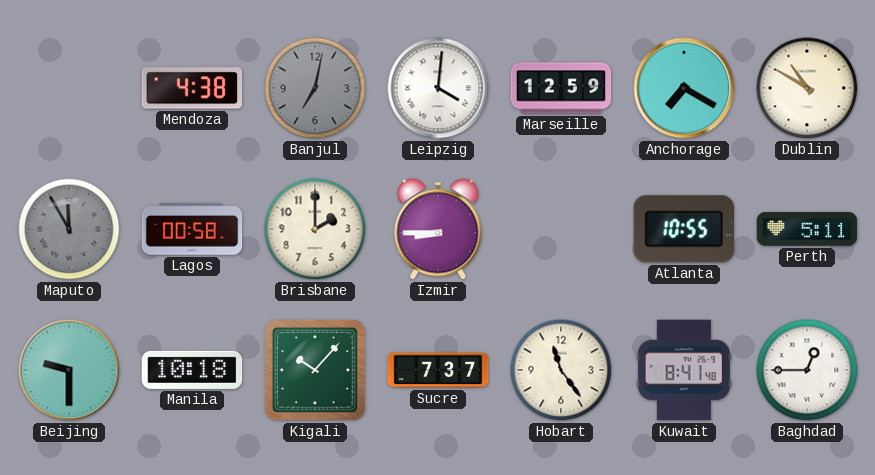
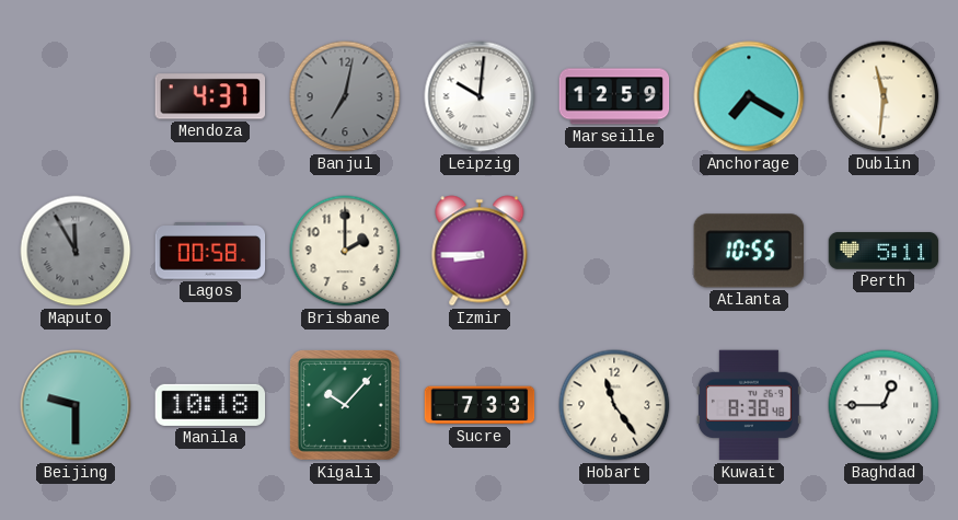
Mendoza: 4:38 -> 4:37 (210, 96)
Leipzig: 4:01 -> 10:01 (480, 96)
Dublin: 10:50 -> 11:31 (884, 96)
Sucre: 7:37 -> 7:33 (480, 405)
Kuwait: 8:41 -> 8:38 (749, 405)
